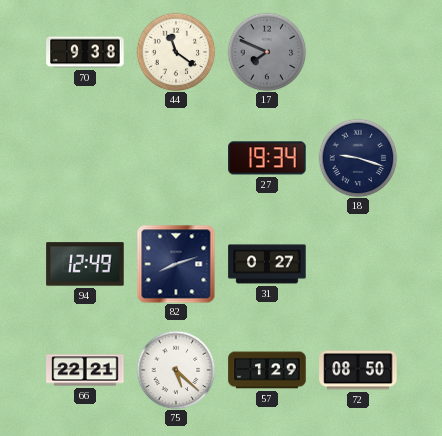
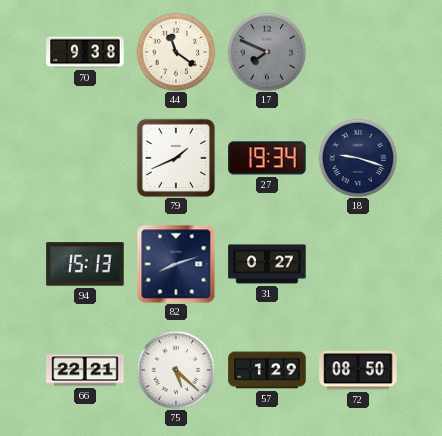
79: none -> 1:41 (176, 158)
94: 12:49 -> 15:13 (85, 264)
